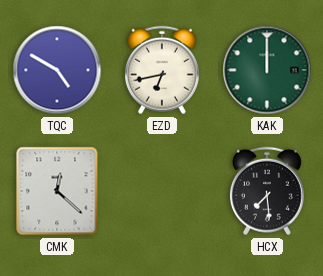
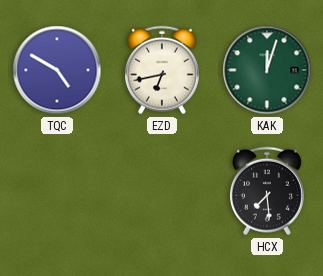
KAK: 12:00 -> 12:03 (267, 70)
CMK: 12:22 -> none (57, 191)
